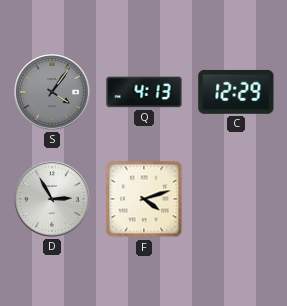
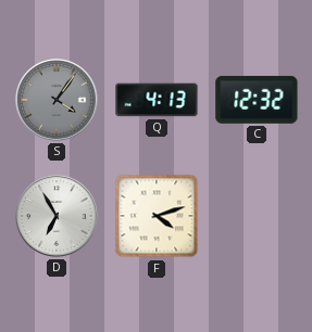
C: 12:29 -> 12:32 (257, 100)
D: 2:55 -> 6:55 (57, 216)
